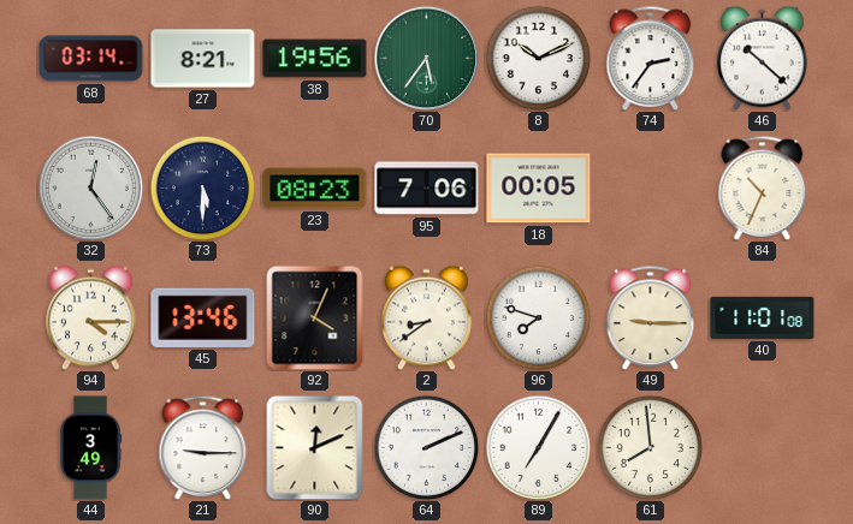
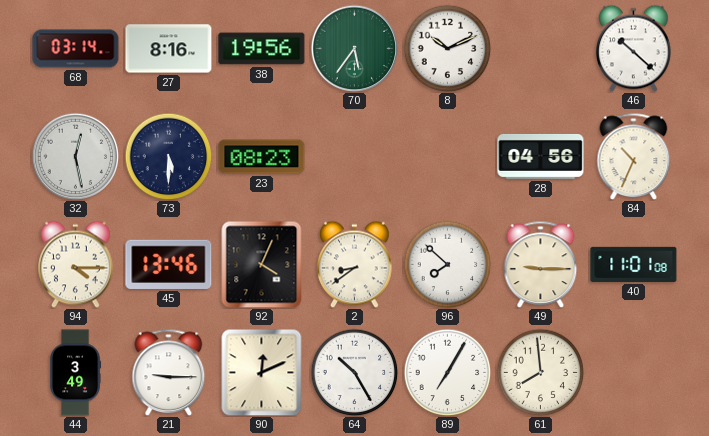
27: 8:21 -> 8:16 (169, 49)
74: 2:36 -> none (651, 58)
32: 12:24 -> 12:28 (75, 156)
95: 7:06 -> none (427, 189)
18: 00:05 -> none (539, 189)
28: none -> 04:56 (541, 156)
96: 7:48 -> 7:52 (447, 264)
64: 2:11 -> 10:25 (354, 372)
